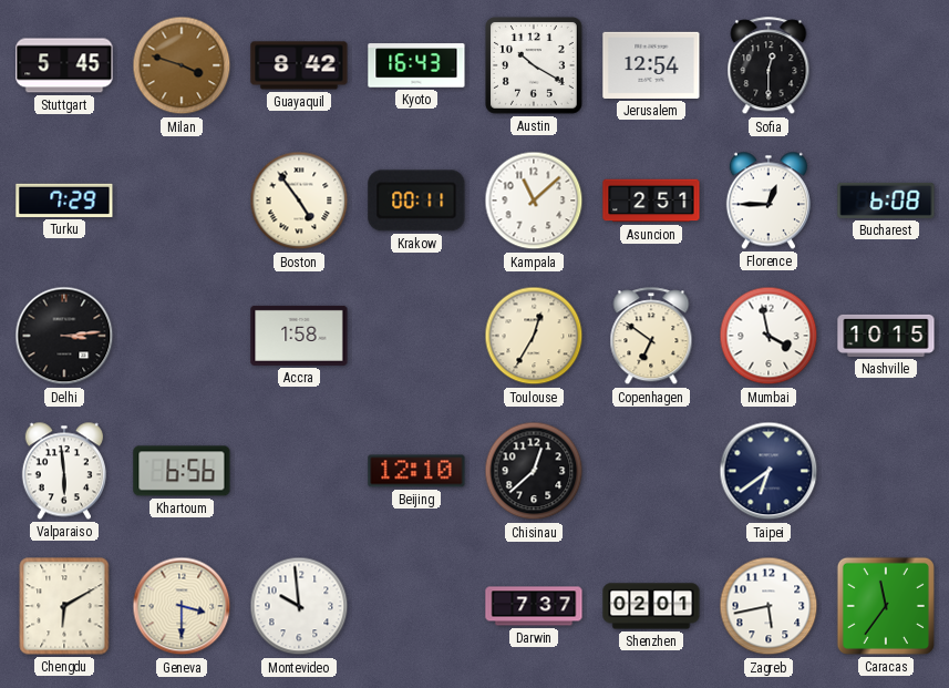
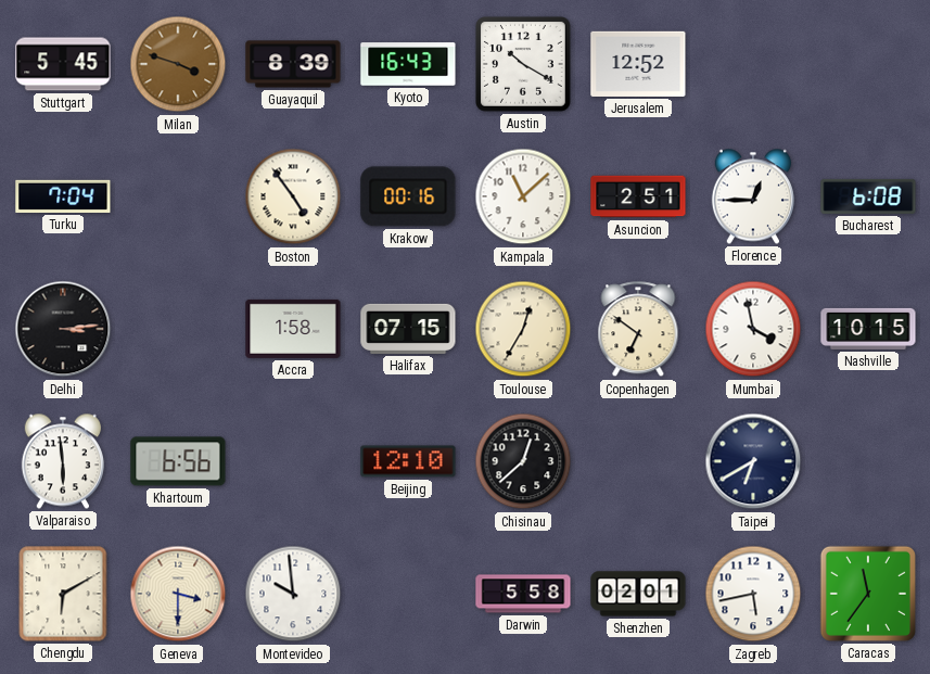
Guayaquil: 8:42 -> 8:39 (293, 64)
Jerusalem: 12:54 -> 12:52 (638, 64)
Sofia: 12:30 -> none (769, 66)
Turku: 7:29 -> 7:04 (63, 196)
Krakow: 00:11 -> 00:16 (408, 196)
Halifax: none -> 07:15 (408, 329)
Taipei: 6:39 -> 6:40 (753, 461)
Darwin: 7:37 -> 5:58 (523, 594)
